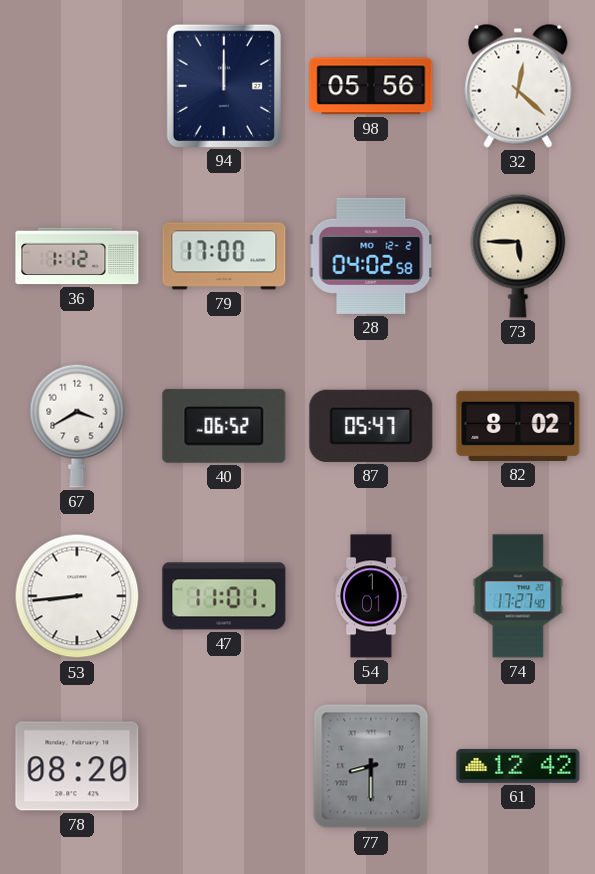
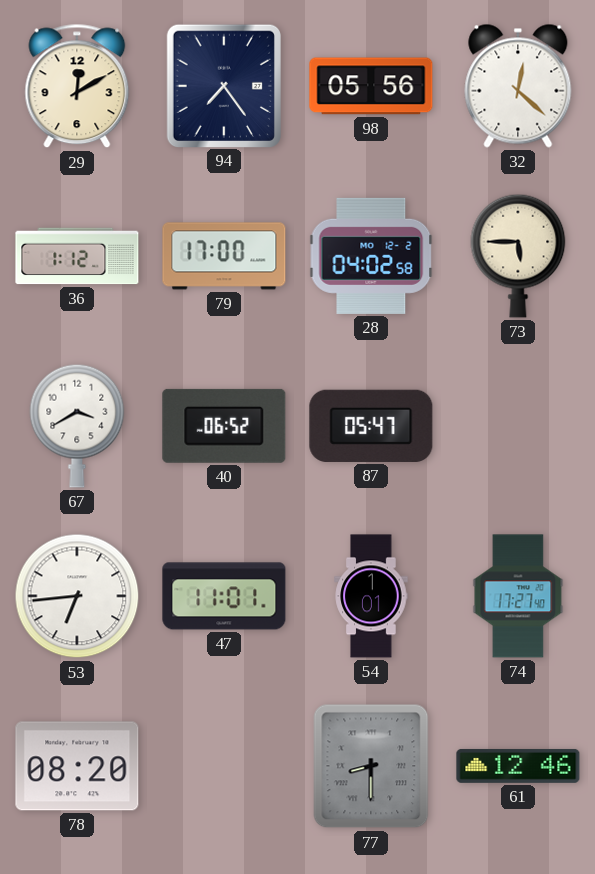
29: none -> 12:10 (77, 86)
94: 12:00 -> 7:24 (224, 85)
82: 8:02 -> none (518, 426)
53: 8:44 -> 6:44 (77, 596)
61: 12:42 -> 12:46 (518, 766)
